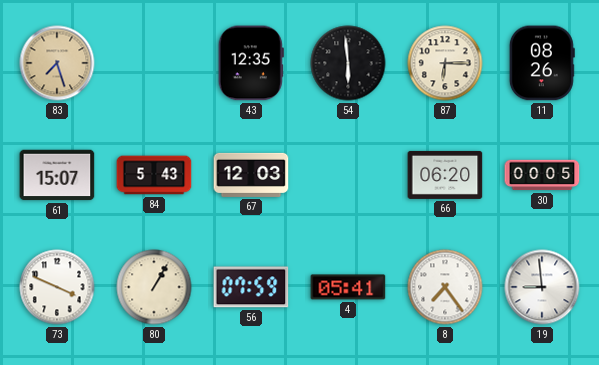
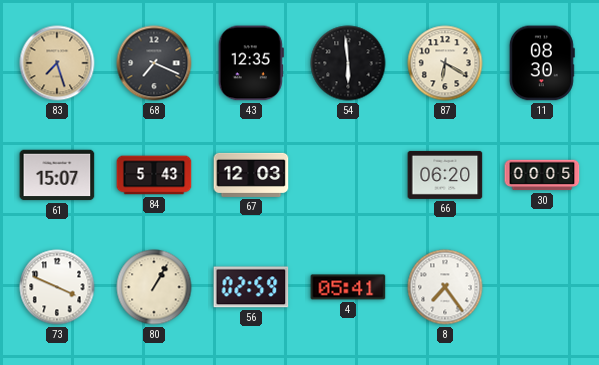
68: none -> 7:19 (154, 63)
87: 6:15 -> 6:20 (445, 63)
11: 08:26 -> 08:30 (542, 63)
56: 07:59 -> 02:59 (251, 287)
19: 8:59 -> none (542, 287)
